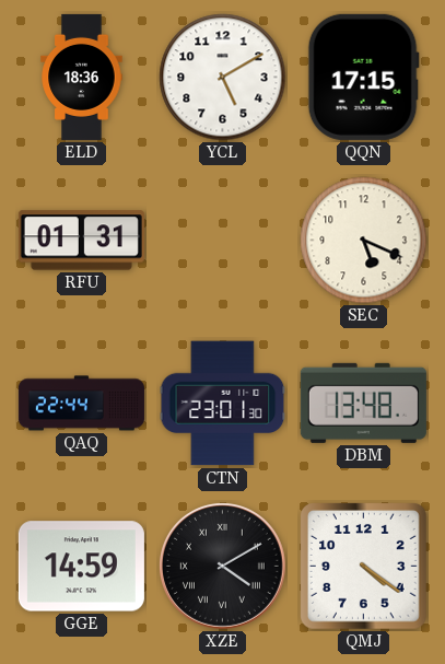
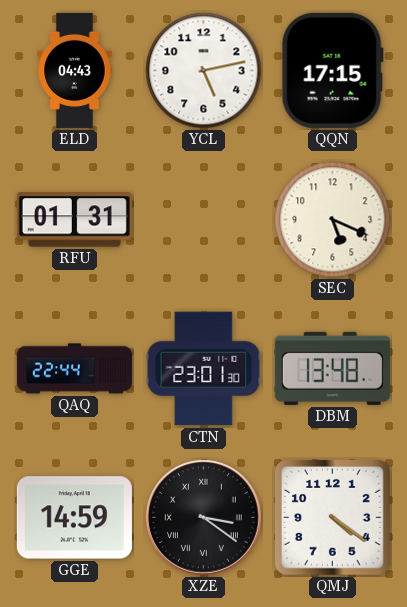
ELD: 18:36 -> 04:43 (75, 70)
YCL: 5:10 -> 5:13 (204, 71)
XZE: 4:10 -> 3:21 (203, 517)
